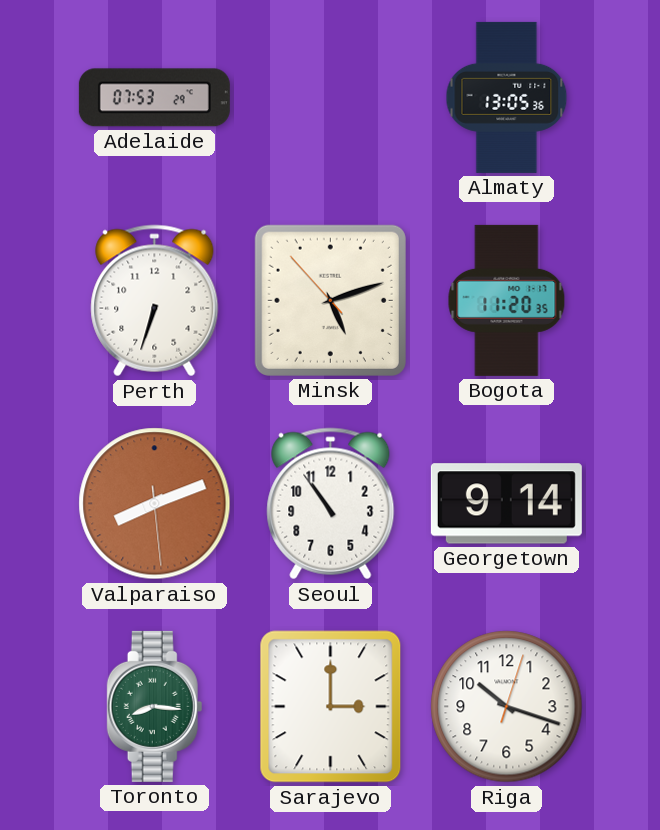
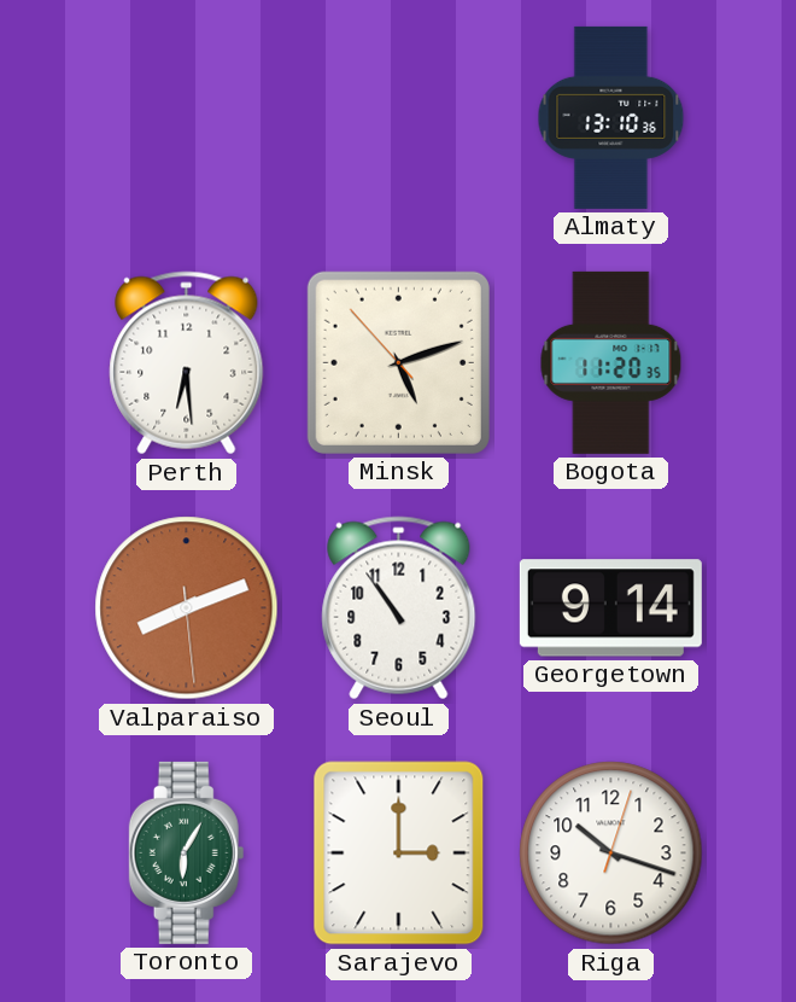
Adelaide: 07:53 -> none (154, 98)
Almaty: 13:05 -> 13:10 (611, 117)
Perth: 6:33 -> 6:29 (187, 363)
Toronto: 8:16 -> 6:05 (187, 852)
